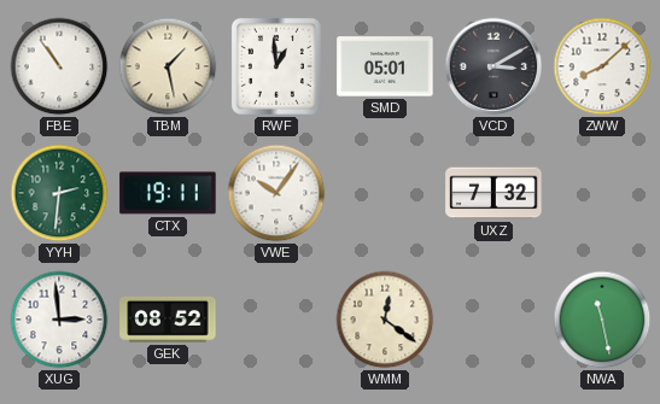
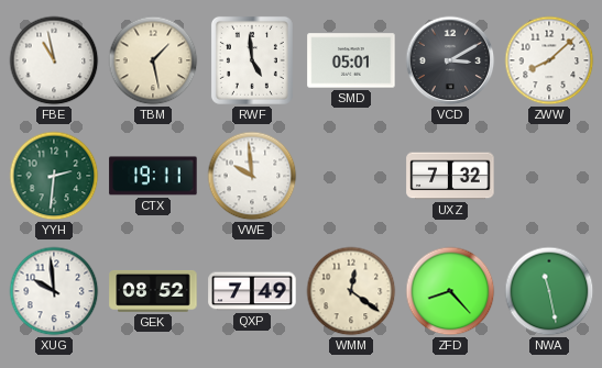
FBE: 10:54 -> 10:58 (54, 60)
RWF: 12:59 -> 4:59 (252, 60)
VWE: 10:06 -> 9:59 (252, 176)
XUG: 2:59 -> 9:59 (54, 291)
QXP: none -> 7:49 (252, 291)
ZFD: none -> 8:23 (450, 291)
